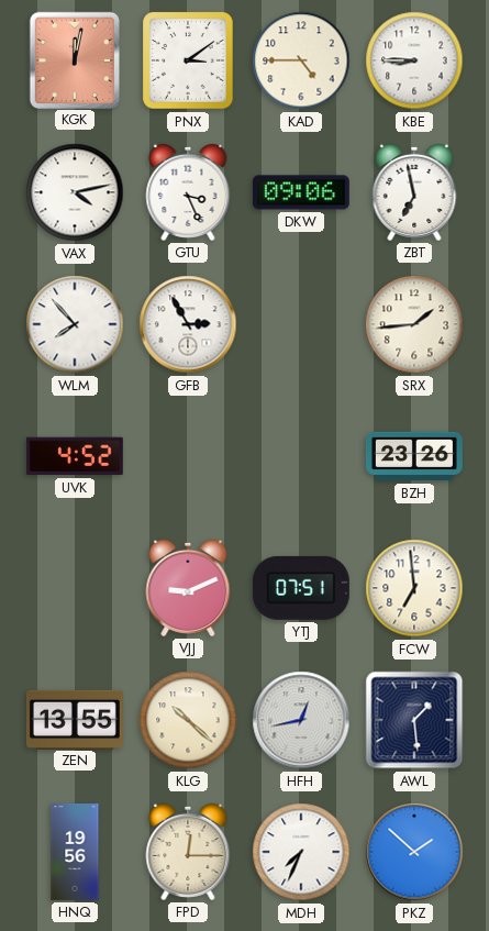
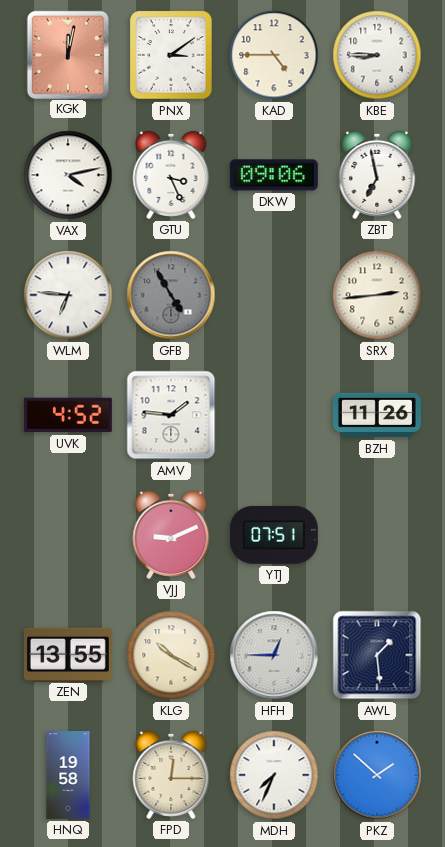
WLM: 7:53 -> 6:46 (68, 295)
GFB: 2:55 -> 4:55 (171, 295)
GFB dial: white -> grey (171, 295)
SRX: 1:44 -> 2:44 (377, 295)
AMV: none -> 1:46 (171, 415)
BZH: 23:26 -> 11:26 (377, 415)
FCW: 6:59 -> none (414, 588)
KLG: 10:22 -> 10:20 (171, 655)
HFH: 12:43 -> 12:45 (274, 655)
HNQ: 19:56 -> 19:58 (68, 776)
